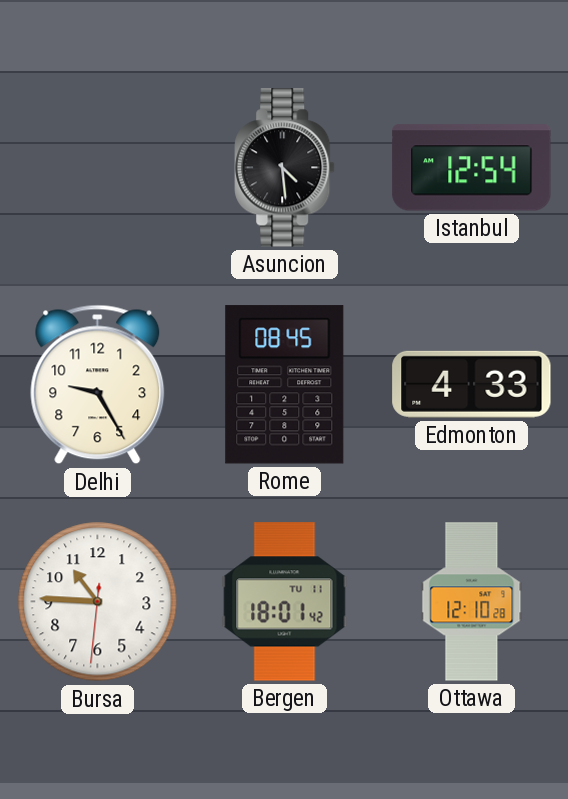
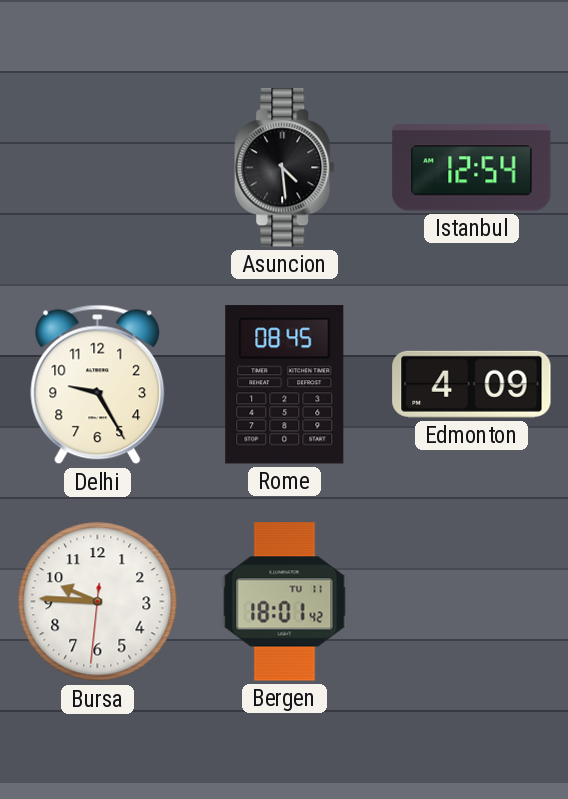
Edmonton: 4:33 -> 4:09 (472, 384)
Bursa: 10:45 -> 9:45 (98, 602)
Ottawa: 12:10 -> none (472, 602)
